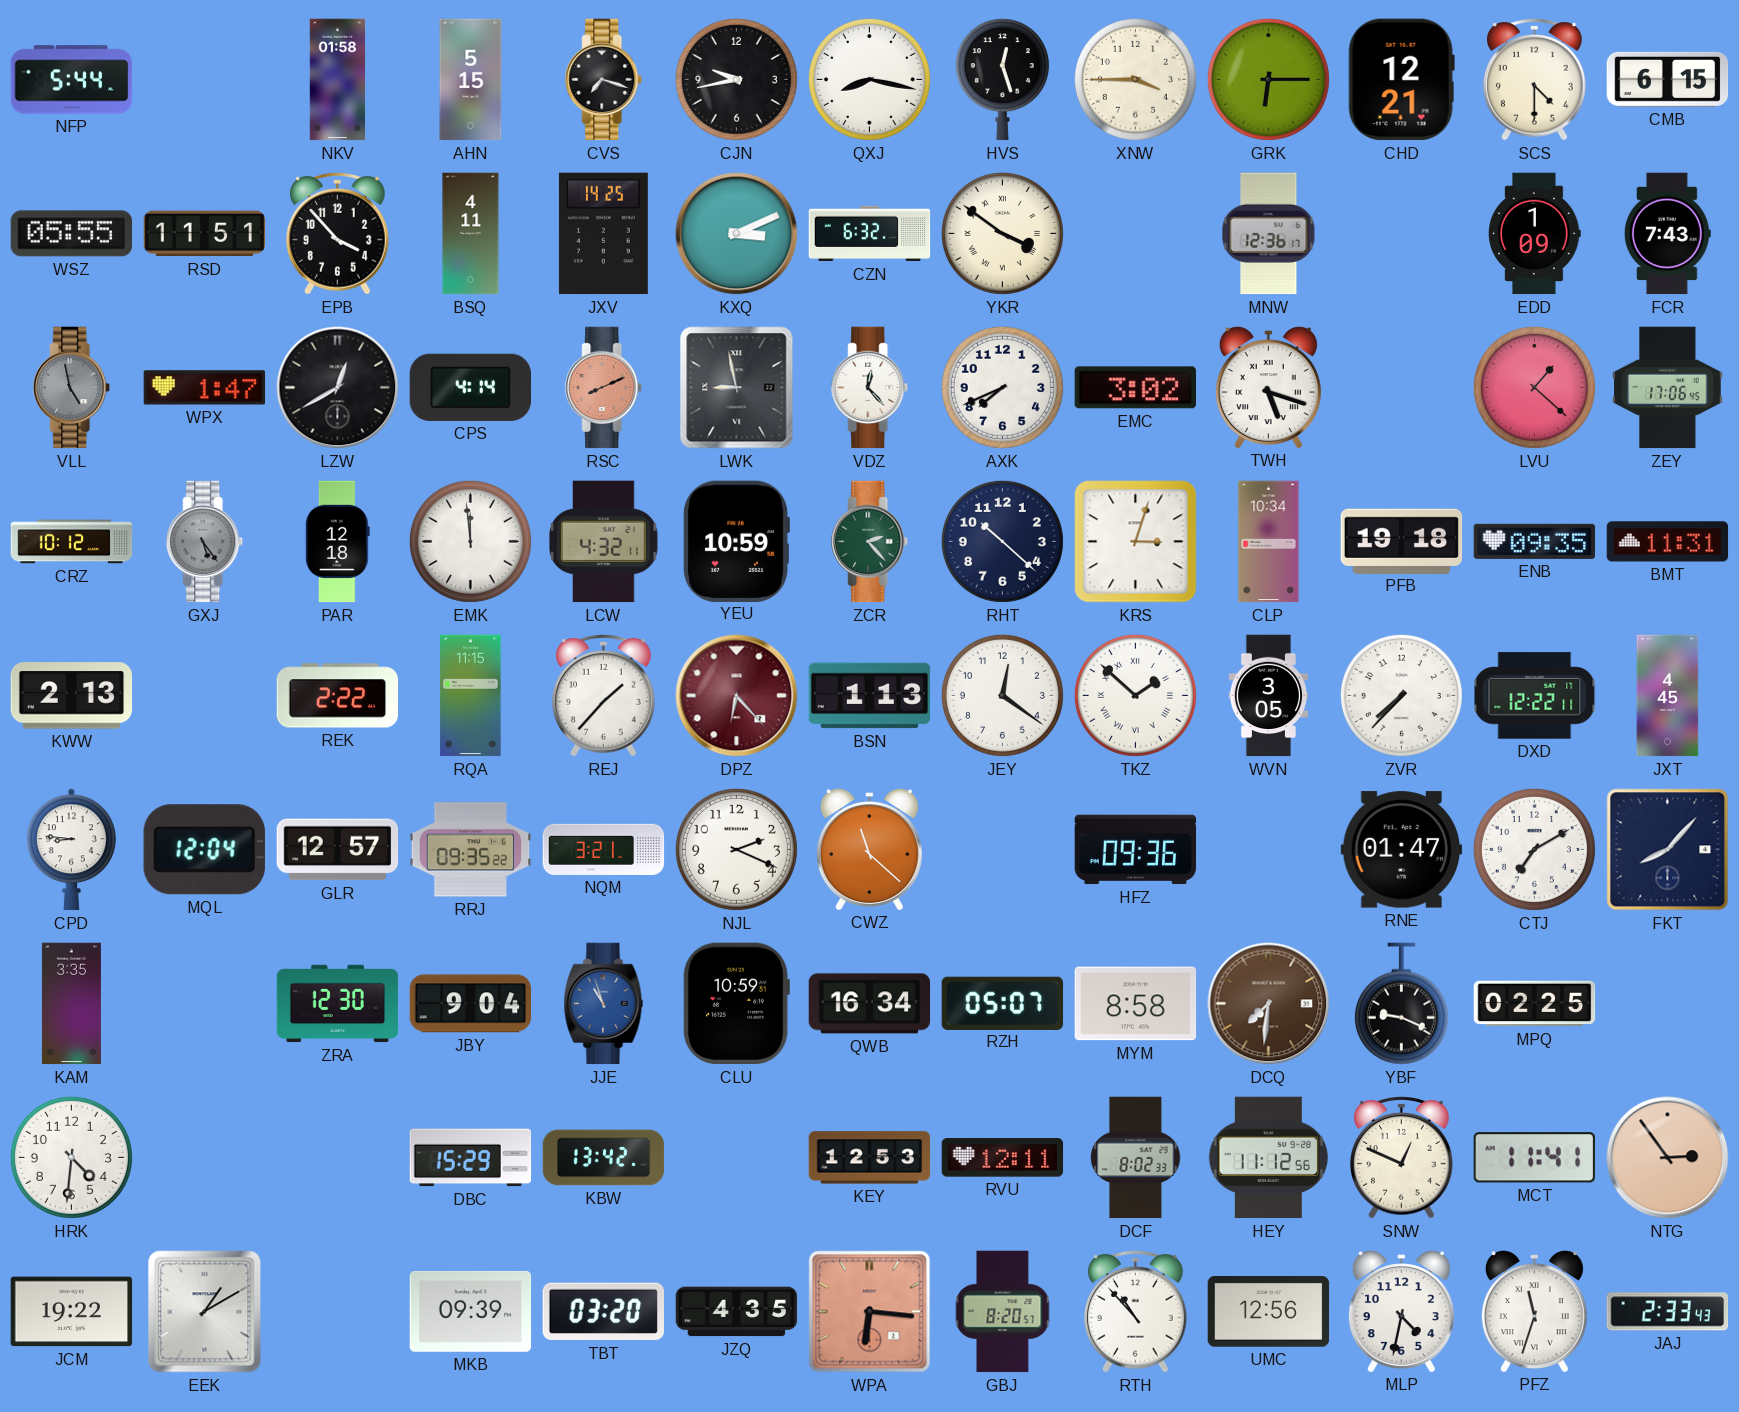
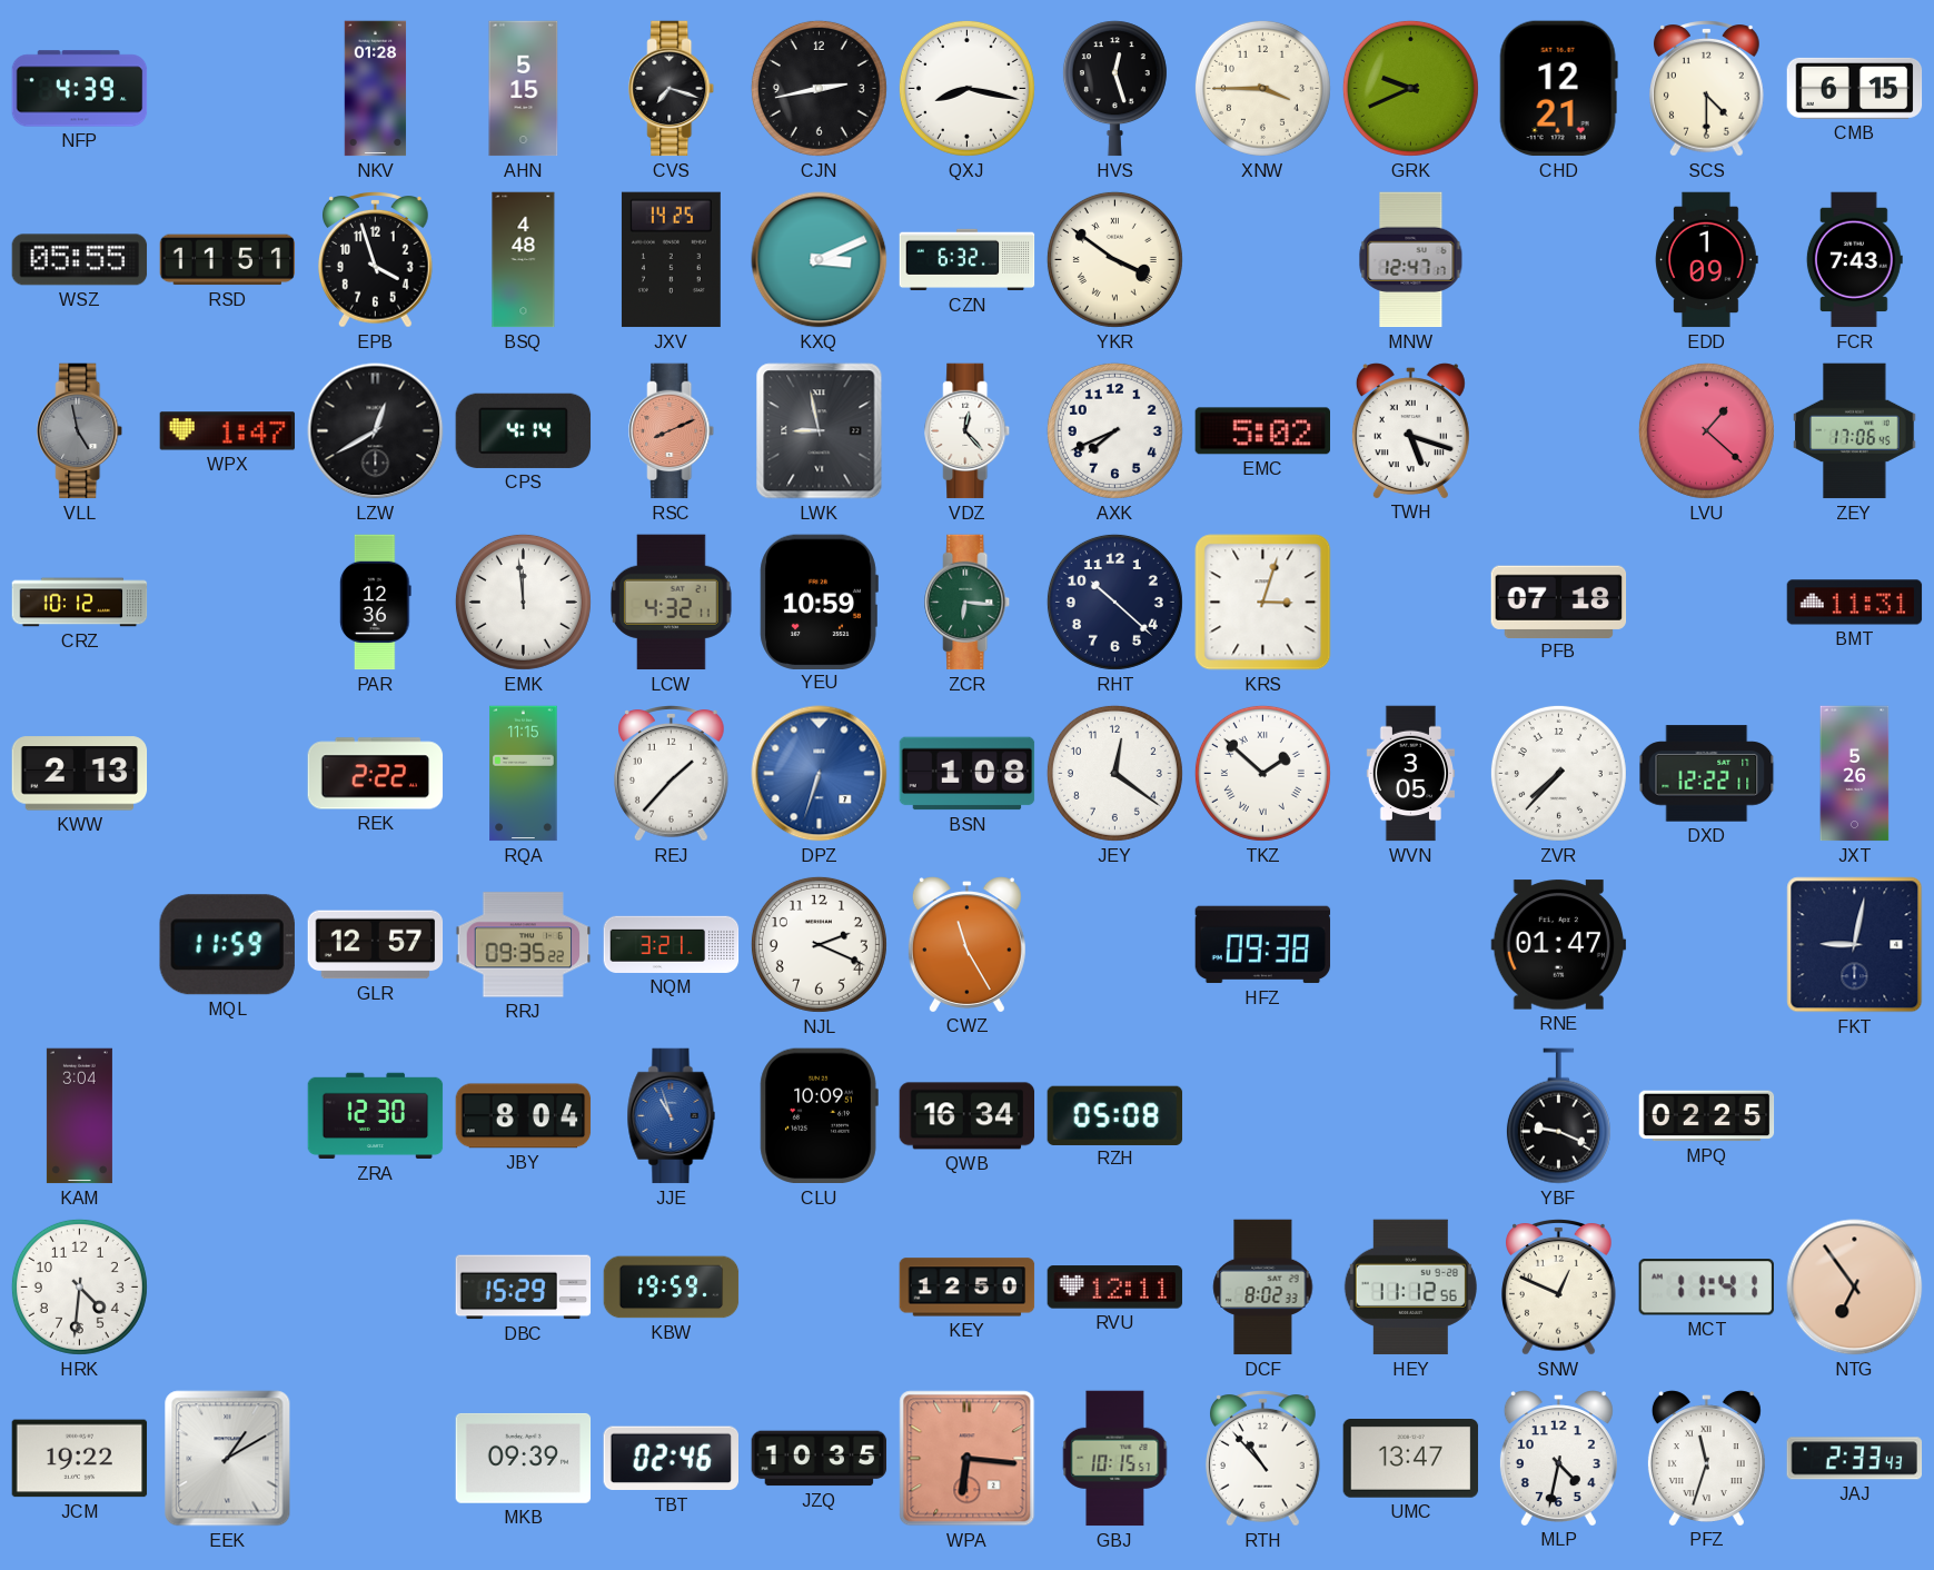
NFP: 5:44 -> 4:39 (80, 89)
NKV: 01:58 -> 01:28 (376, 89)
CJN: 9:43 -> 2:43 (819, 88)
GRK: 6:15 -> 9:41 (1410, 88)
EPB: 3:53 -> 3:57 (376, 260)
BSQ: 4:11 -> 4:48 (524, 260)
MNW: 12:36 -> 12:47 (1411, 260)
EMC: 3:02 -> 5:02 (1262, 431)
GXJ: 5:24 -> none (205, 542)
PAR: 12:18 -> 12:36 (376, 603)
ZCR: 2:23 -> 6:16 (968, 603)
CLP: 10:34 -> none (1269, 542)
PFB: 19:18 -> 07:18 (1559, 602)
ENB: 09:35 -> none (1535, 541)
DPZ: 6:23 -> 6:33 (820, 774)
DPZ dial: burgundy -> blue (820, 774)
BSN: 1:13 -> 1:08 (968, 774)
JXT: 4:45 -> 5:26 (1855, 774)
CPD: 8:46 -> none (71, 850)
MQL: 12:04 -> 11:59 (227, 945)
CWZ: 11:22 -> 11:25 (966, 944)
HFZ: 09:36 -> 09:38 (1263, 945)
CTJ: 7:10 -> none (1534, 849)
FKT: 8:07 -> 9:02 (1855, 945)
KAM: 3:35 -> 3:04 (79, 1116)
JBY: 9:04 -> 8:04 (524, 1116)
CLU: 10:59 -> 10:09 (819, 1116)
RZH: 05:07 -> 05:08 (1115, 1115)
MYM: 8:58 -> none (1136, 1004)
DCQ: 7:31 -> none (1269, 1004)
KBW: 13:42 -> 19:59 (672, 1288)
KEY: 12:53 -> 12:50 (968, 1288)
NTG: 2:54 -> 6:54 (1855, 1288)
TBT: 03:20 -> 02:46 (671, 1459)
JZQ: 4:35 -> 10:35 (820, 1459)
GBJ: 8:20 -> 10:15 (1115, 1459)
UMC: 12:56 -> 13:47 (1411, 1459)
